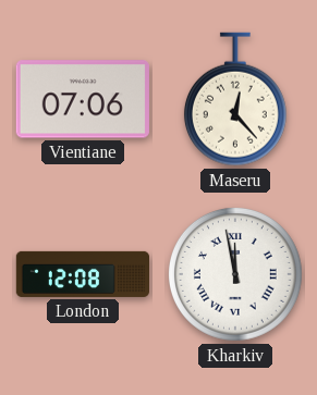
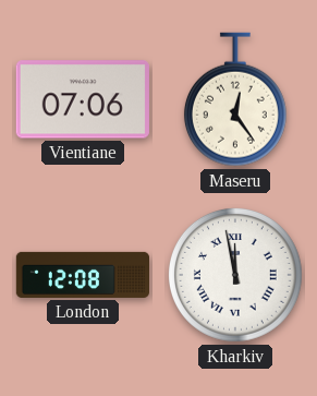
Maseru: 12:23 -> 12:24 (235, 99)
